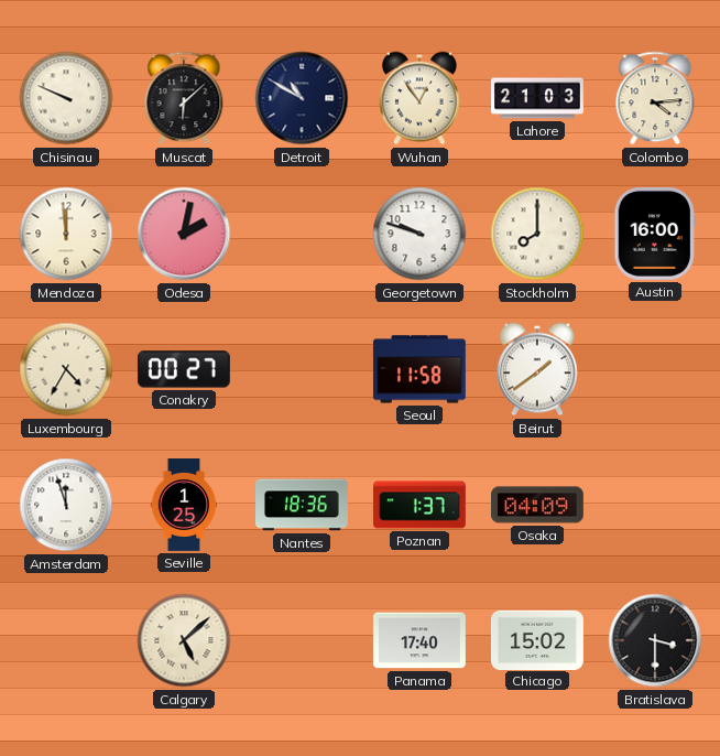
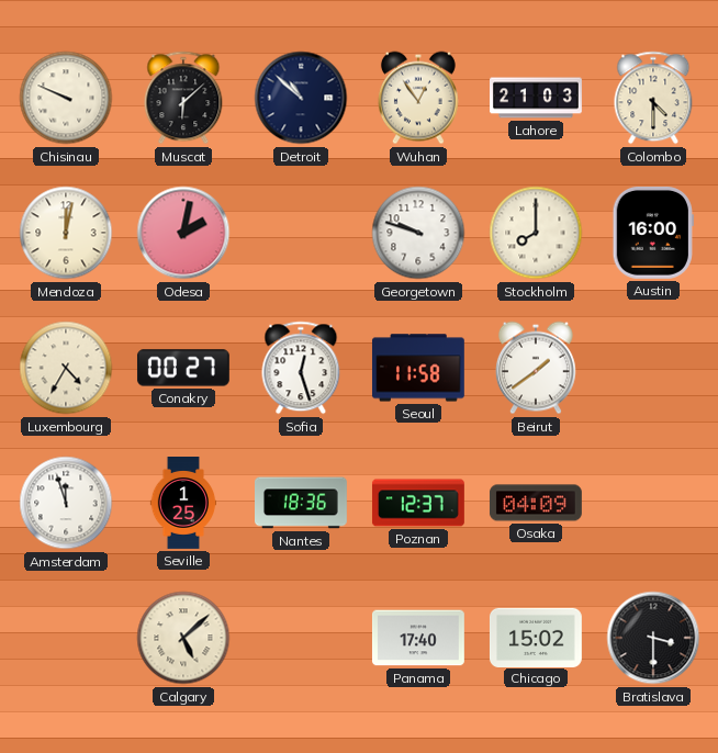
Detroit: 10:50 -> 10:52 (301, 98)
Colombo: 4:14 -> 4:30 (653, 98)
Mendoza: 11:59 -> 12:02 (66, 233)
Sofia: none -> 12:27 (301, 368)
Poznan: 1:37 -> 12:37 (418, 503)
